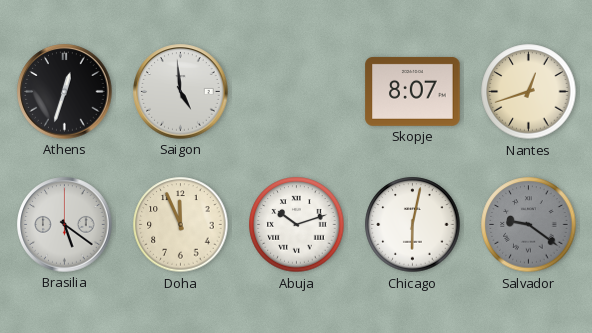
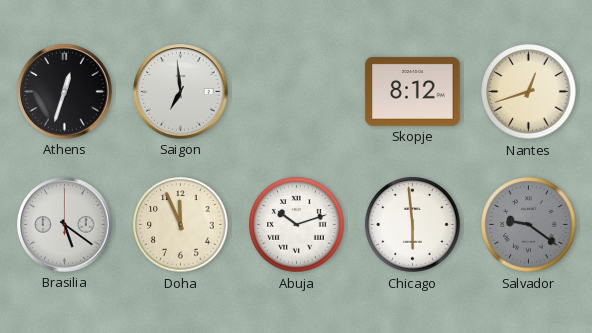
Saigon: 4:59 -> 6:59 (181, 92)
Skopje: 8:07 -> 8:12 (413, 91)
Chicago: 6:02 -> 5:59 (413, 225)
